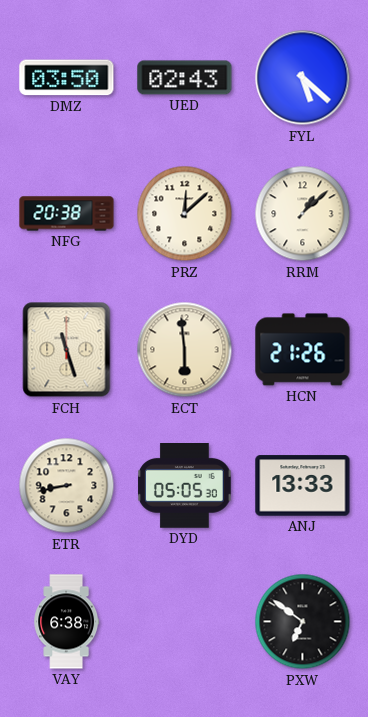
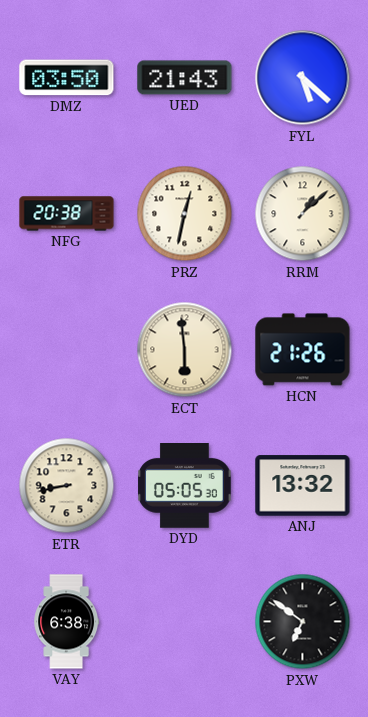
UED: 02:43 -> 21:43 (185, 78)
PRZ: 12:08 -> 12:32 (185, 214)
FCH: 11:27 -> none (67, 350)
ANJ: 13:33 -> 13:32 (303, 486)
